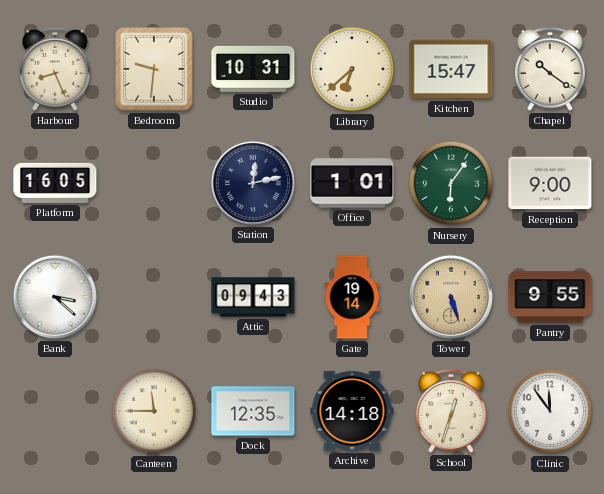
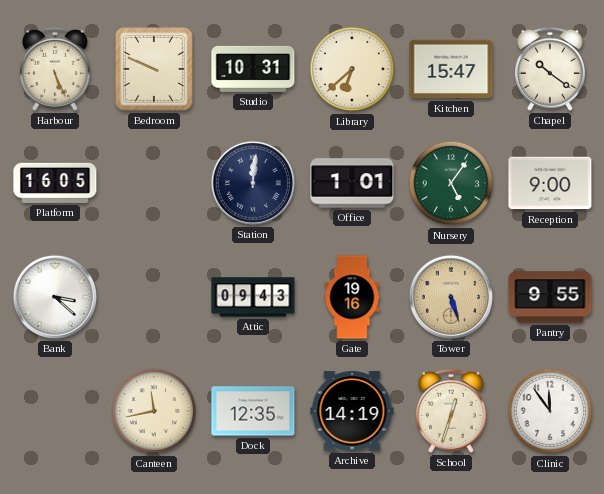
Harbour: 8:26 -> 5:26 (55, 69)
Bedroom: 9:31 -> 9:49 (155, 70)
Station: 12:13 -> 12:01 (253, 183)
Nursery: 6:06 -> 5:06 (451, 183)
Gate: 19:14 -> 19:16 (352, 297)
Canteen: 11:45 -> 11:43 (154, 411)
Archive: 14:18 -> 14:19 (352, 411)
